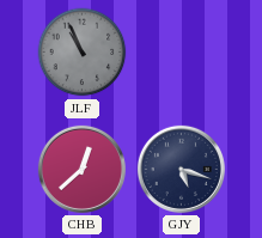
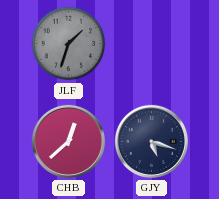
JLF: 10:56 -> 1:33 (69, 44)
